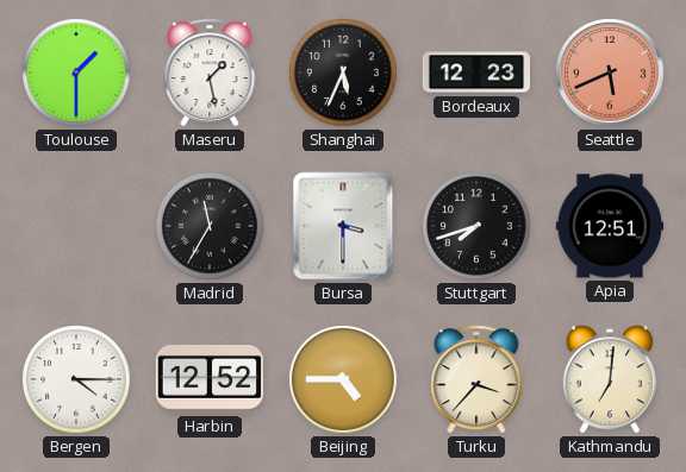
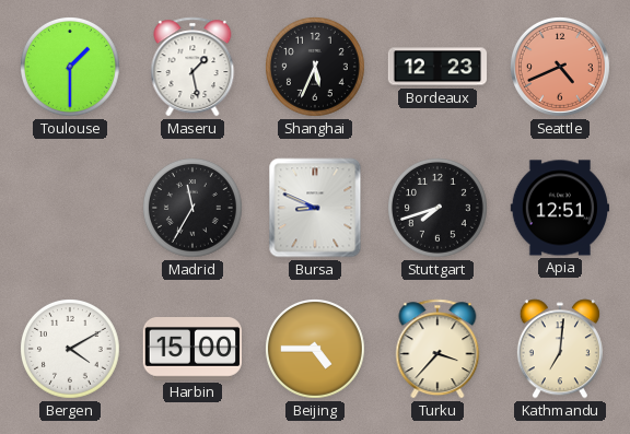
Seattle: 5:41 -> 4:41 (560, 67)
Bursa: 3:30 -> 8:49 (315, 208)
Bergen: 4:15 -> 4:10 (71, 350)
Harbin: 12:52 -> 15:00 (191, 350)
